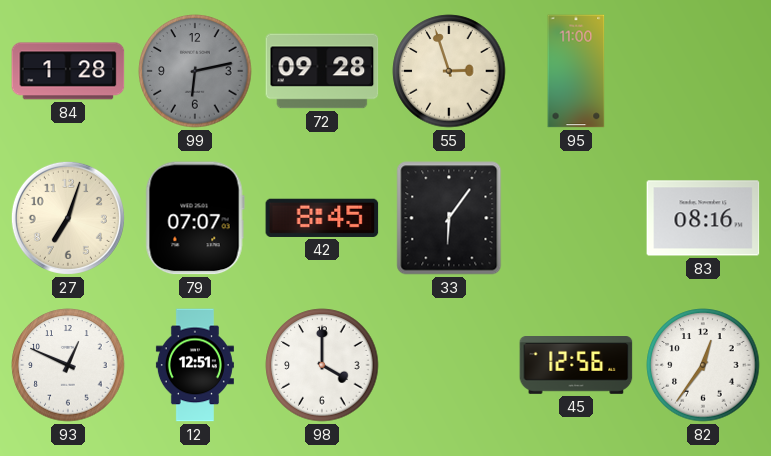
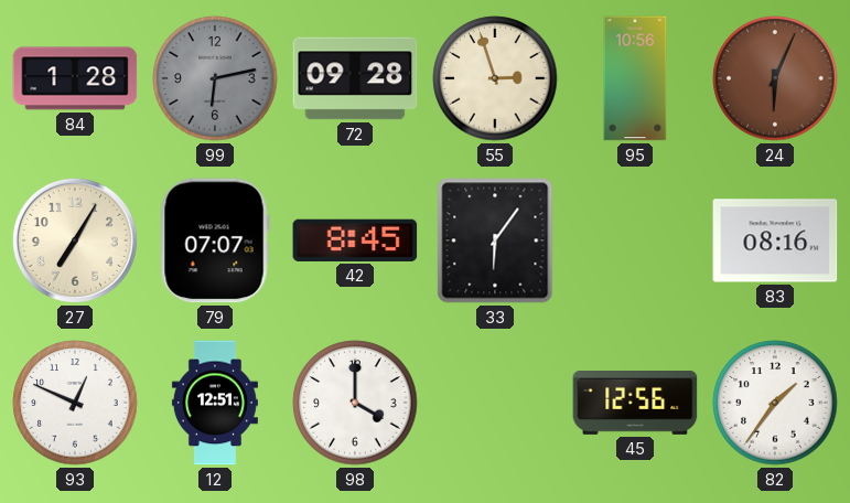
95: 11:00 -> 10:56 (635, 78)
24: none -> 6:04 (775, 78)
27: 7:03 -> 7:05 (75, 240)
82: 12:36 -> 1:36 (775, 403)
